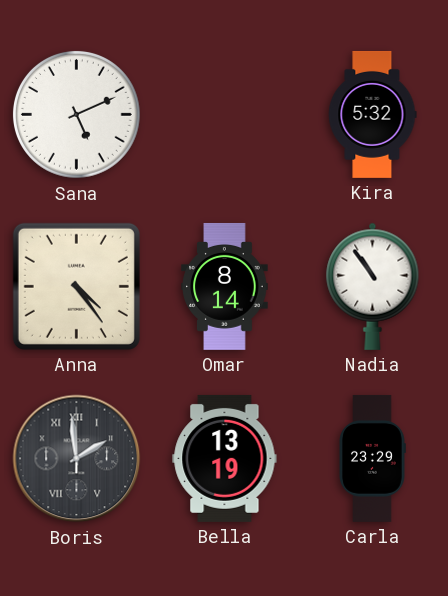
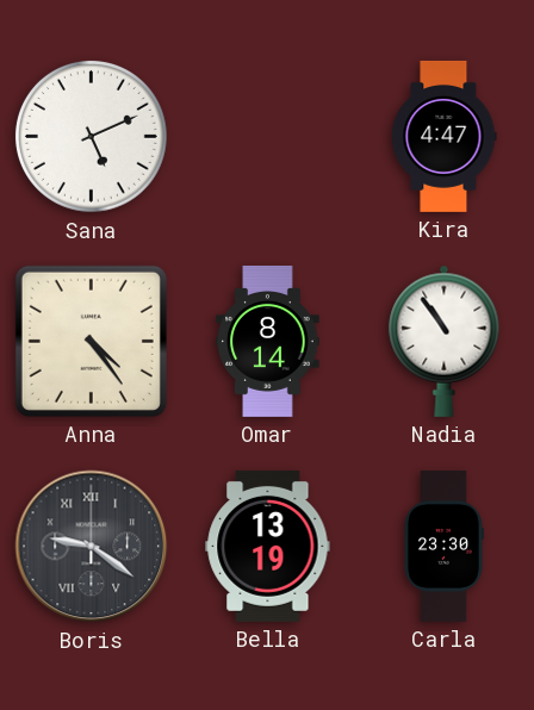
Kira: 5:32 -> 4:47 (443, 136)
Boris: 1:59 -> 9:21 (92, 547)
Carla: 23:29 -> 23:30 (443, 546)
